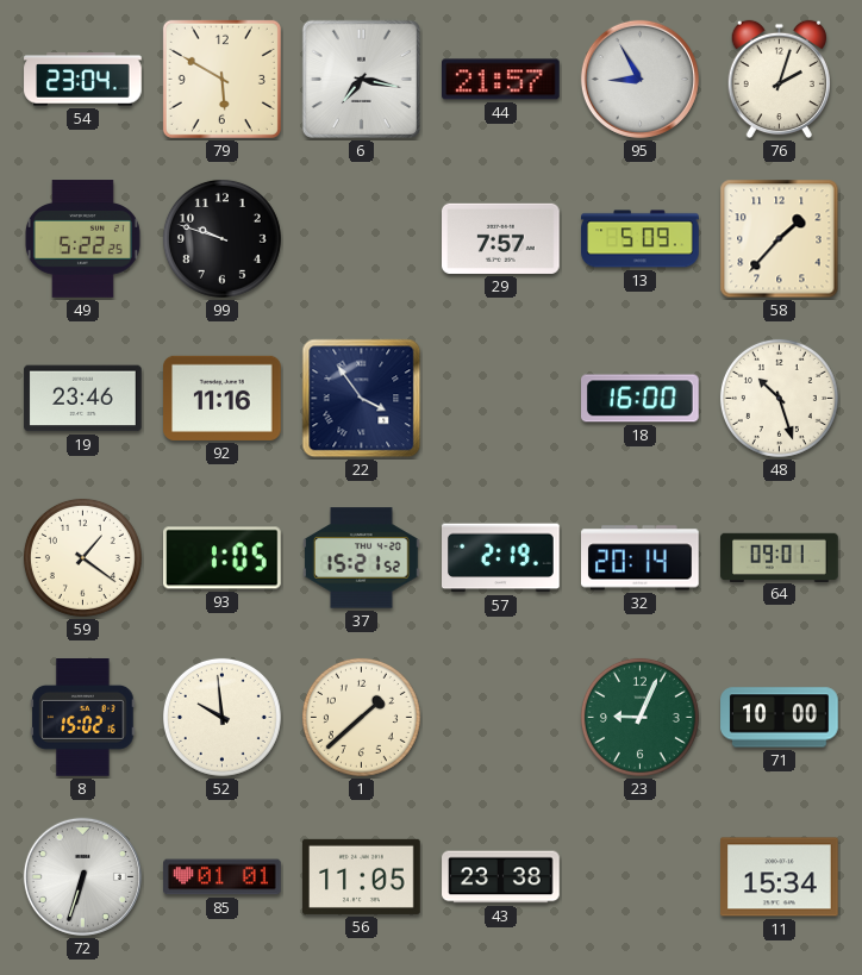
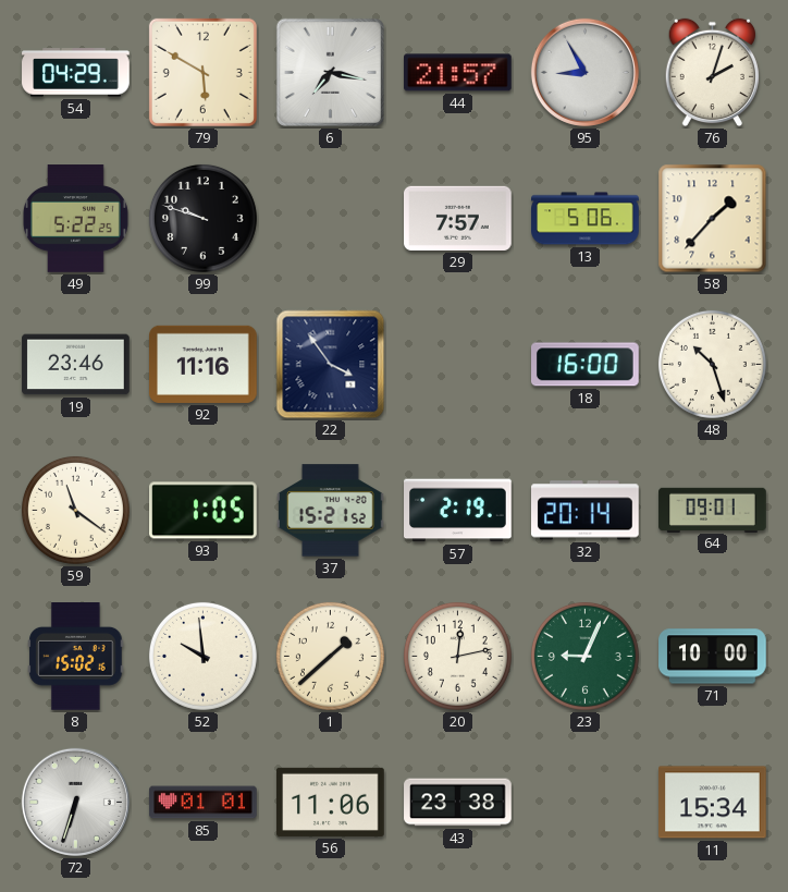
54: 23:04 -> 04:29 (76, 73)
13: 5:09 -> 5:06 (586, 219)
59: 1:21 -> 11:21 (75, 510)
20: none -> 12:13 (457, 656)
56: 11:05 -> 11:06 (331, 802)
